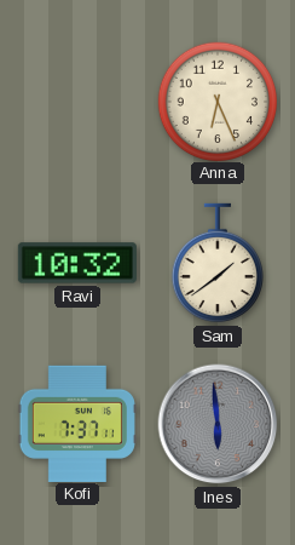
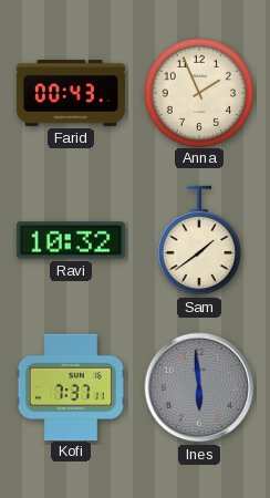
Farid: none -> 00:43 (71, 93)
Anna: 6:26 -> 1:56 (198, 92)
